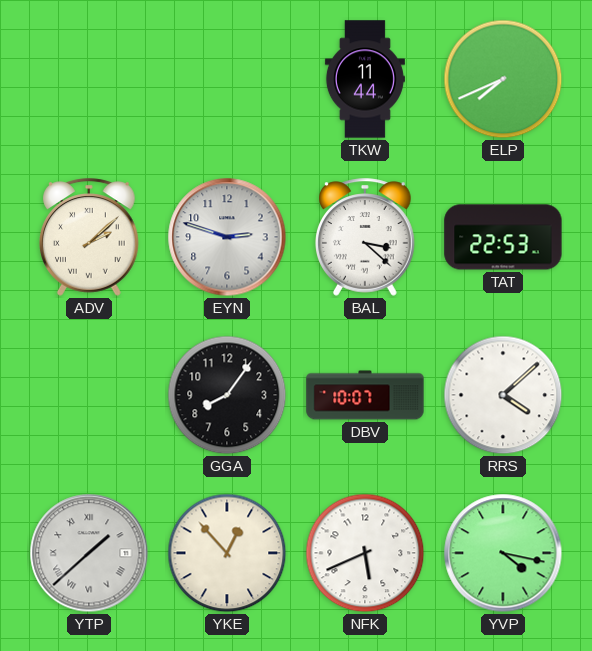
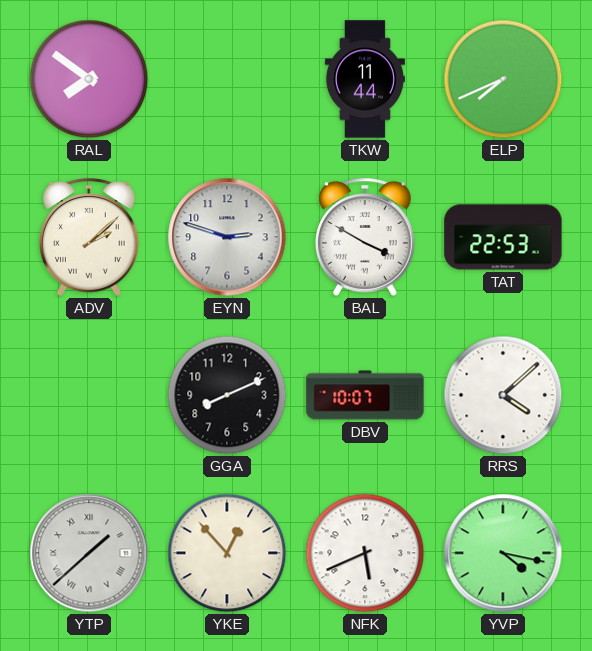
RAL: none -> 7:51 (89, 79)
BAL: 3:22 -> 3:50 (366, 237)
GGA: 8:06 -> 8:11 (227, 395)
